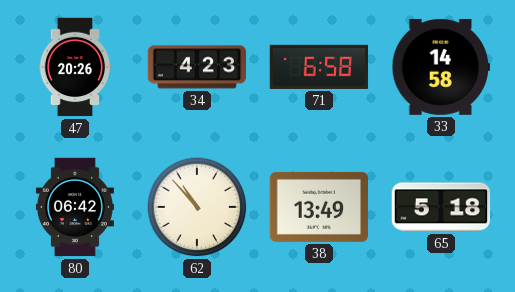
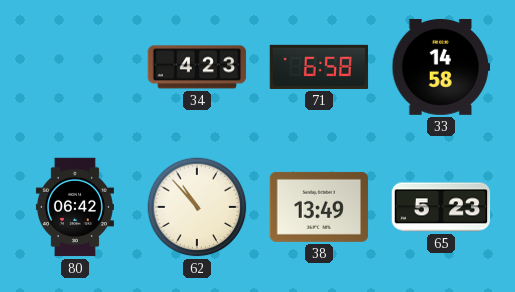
47: 20:26 -> none (75, 67)
65: 5:18 -> 5:23 (441, 207)
